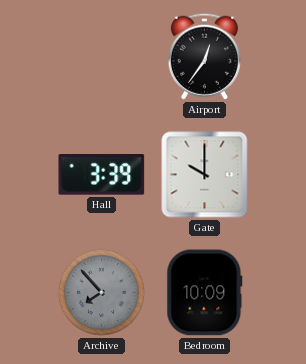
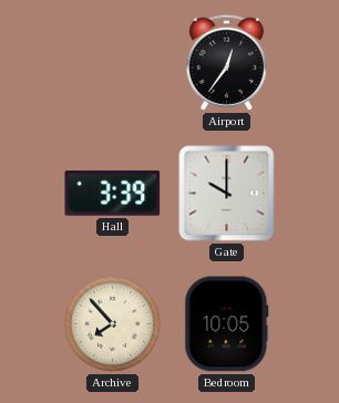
Archive dial: grey -> cream (112, 323)
Bedroom: 10:09 -> 10:05 (227, 324)
